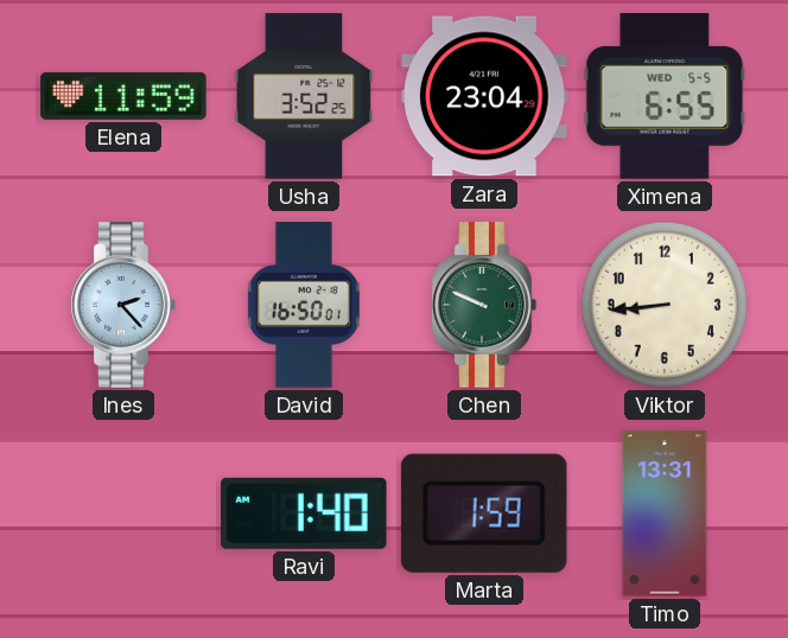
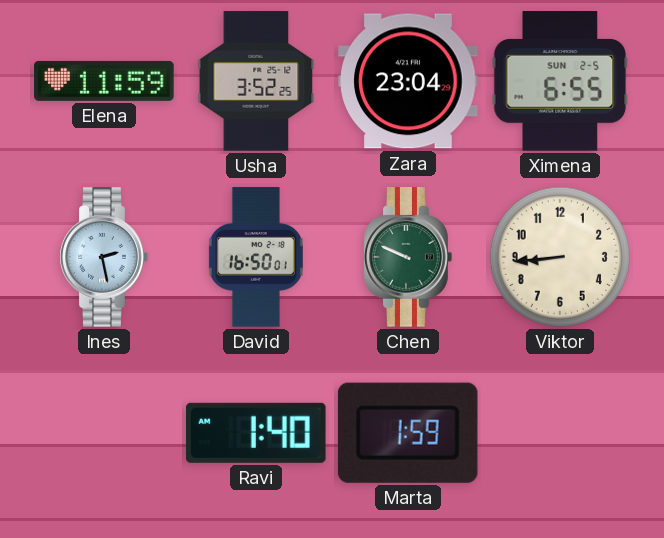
Ximena date: WED 5-5 -> SUN 2-5 (560, 81)
Ines: 2:23 -> 2:28 (104, 257)
Timo: 13:31 -> none (665, 513)
